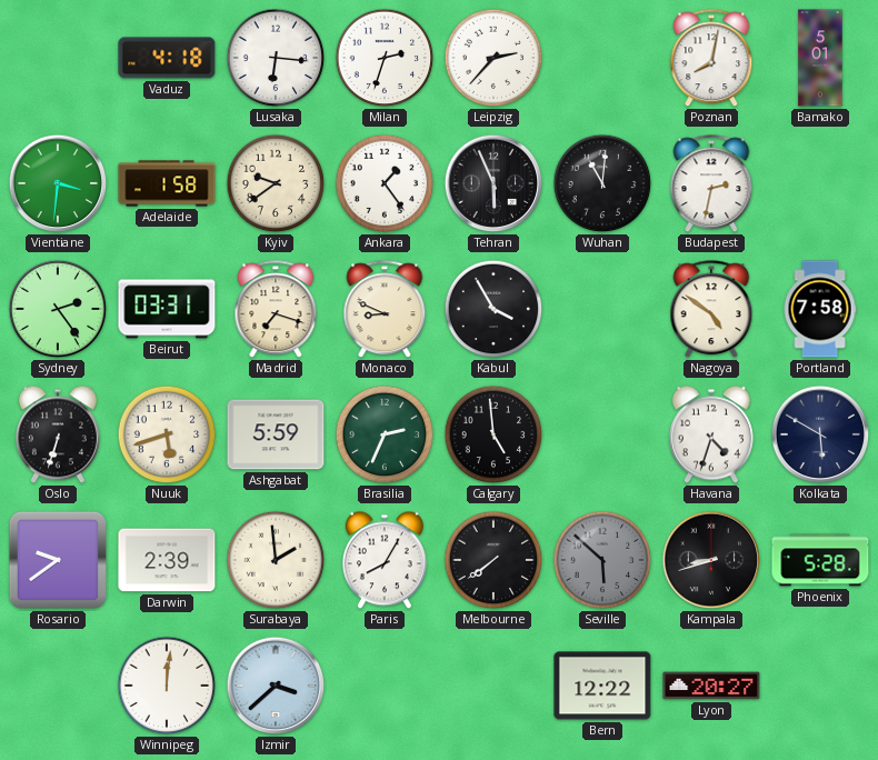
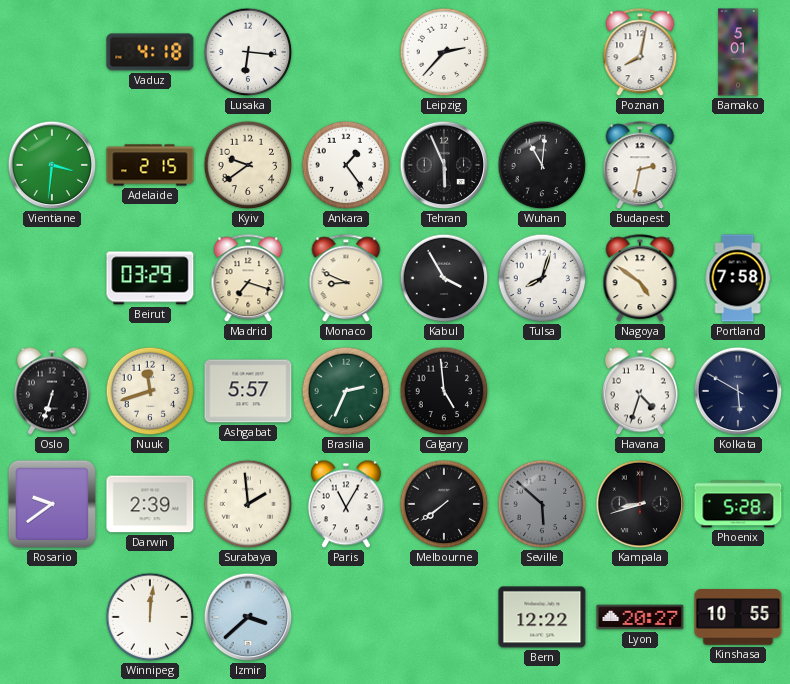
Milan: 2:33 -> none (385, 58)
Adelaide: 1:58 -> 2:15 (150, 165)
Sydney: 2:24 -> none (58, 309)
Beirut: 03:31 -> 03:29 (150, 278)
Tulsa: none -> 8:03 (542, 278)
Nuuk: 5:42 -> 11:42 (150, 391)
Ashgabat: 5:59 -> 5:57 (248, 391)
Paris: 8:05 -> 11:05 (346, 504)
Kinshasa: none -> 10:55 (738, 618)
